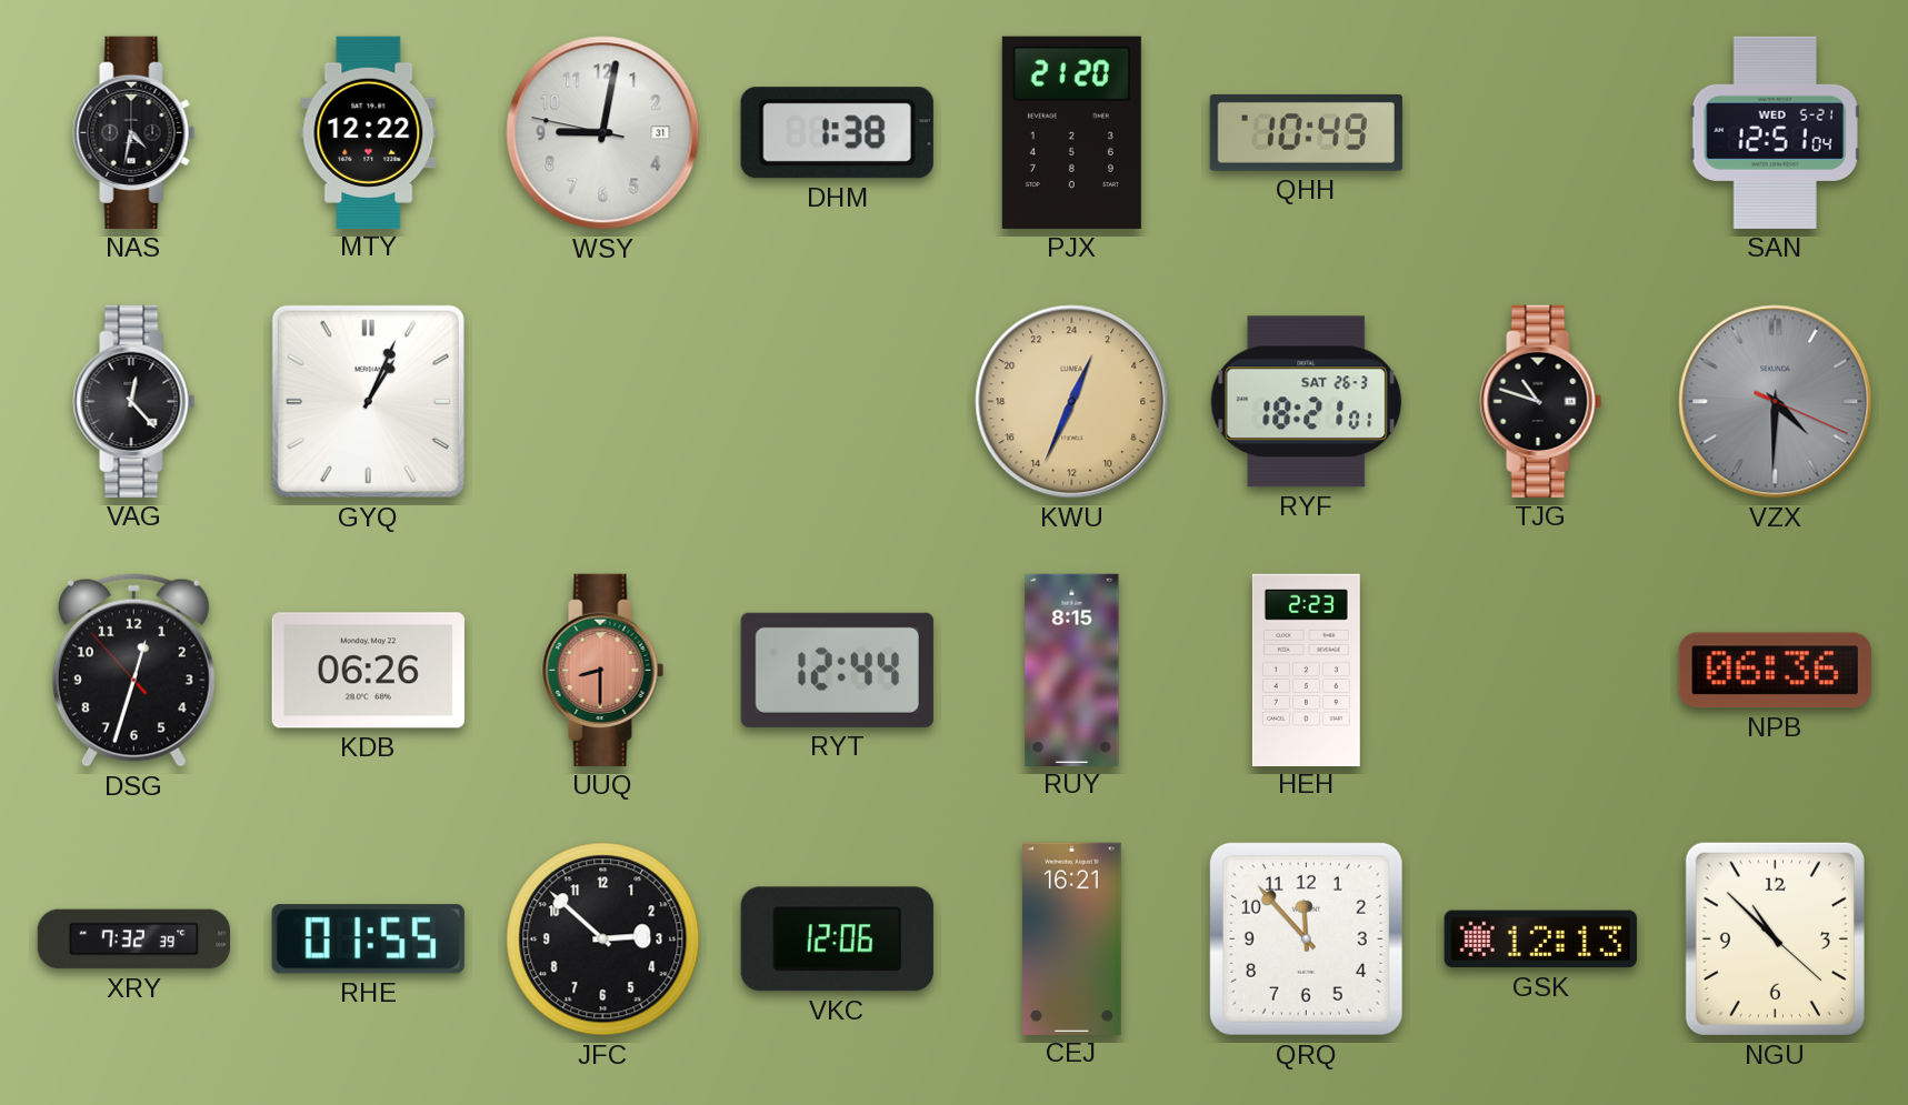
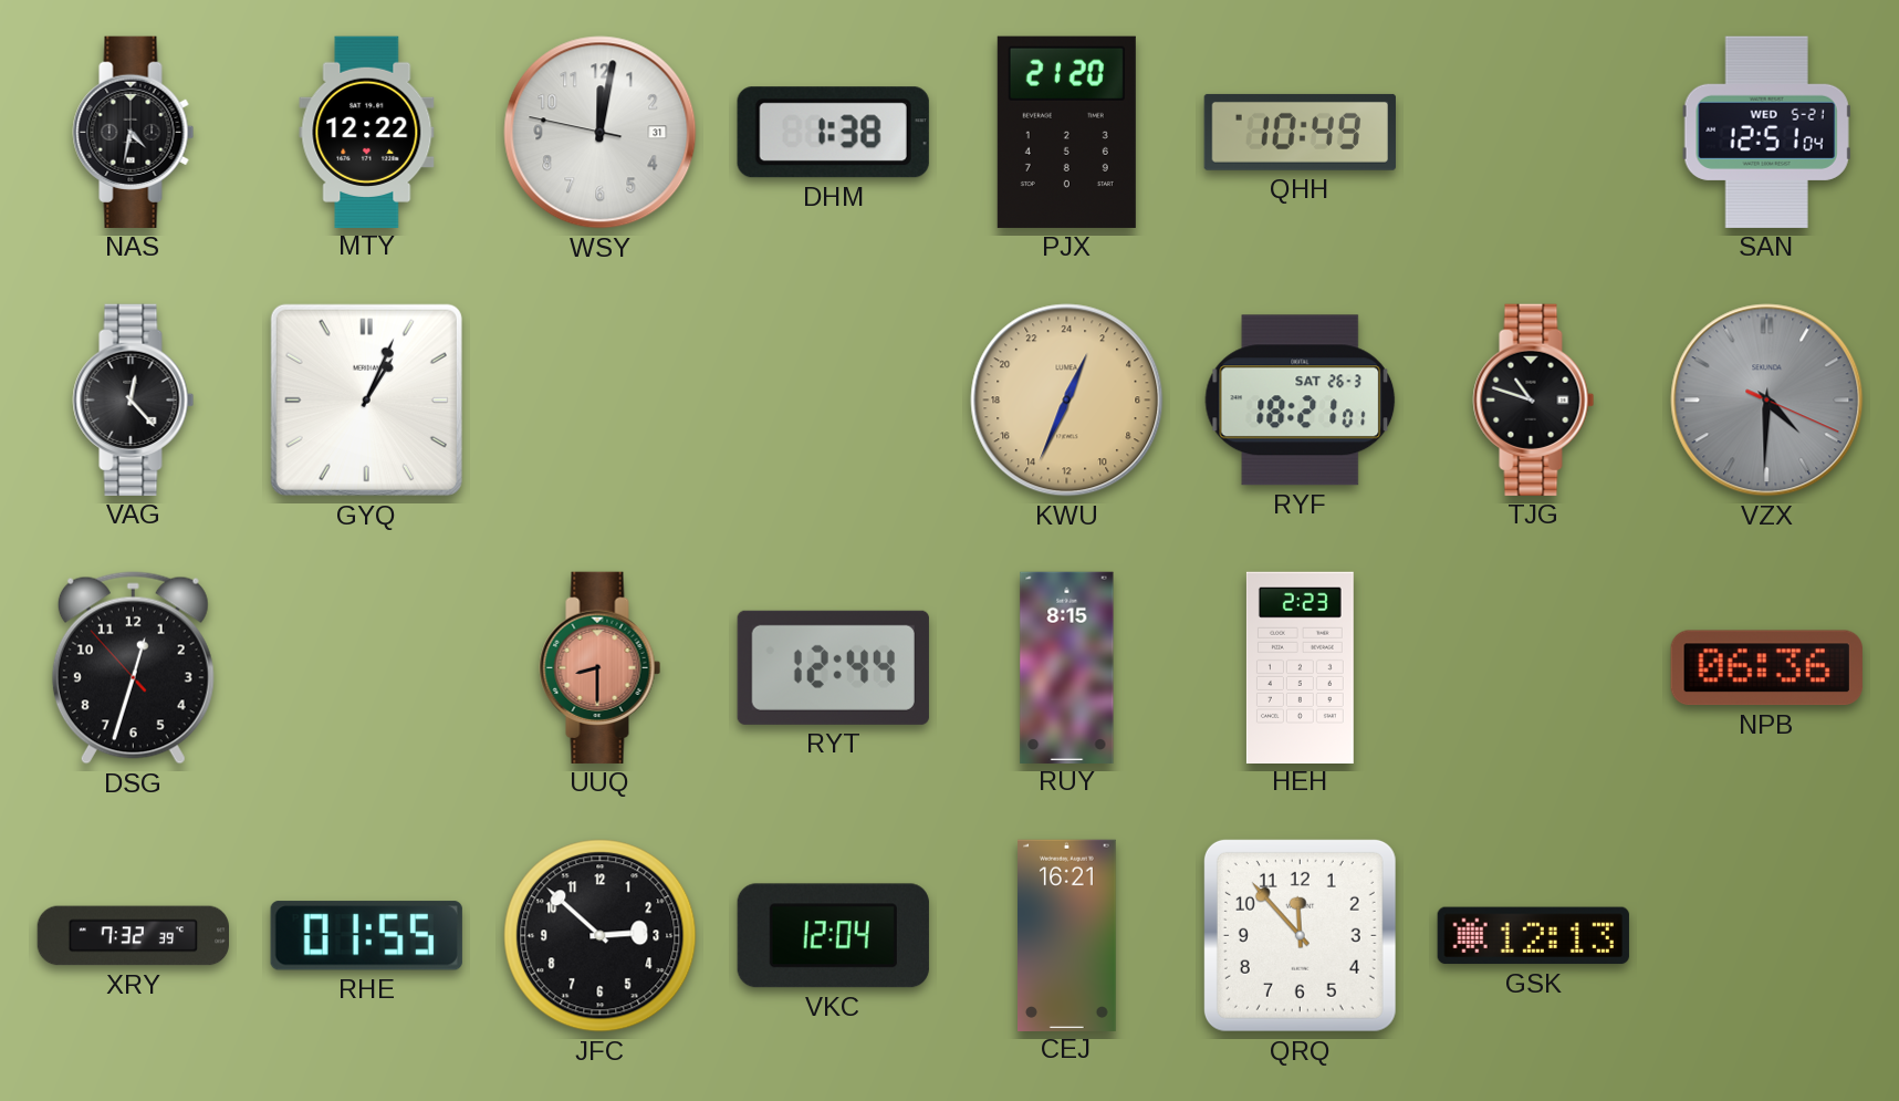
WSY: 9:01 -> 12:01 (601, 133)
KDB: 06:26 -> none (368, 671)
VKC: 12:06 -> 12:04 (833, 936)
NGU: 10:52 -> none (1775, 938)
